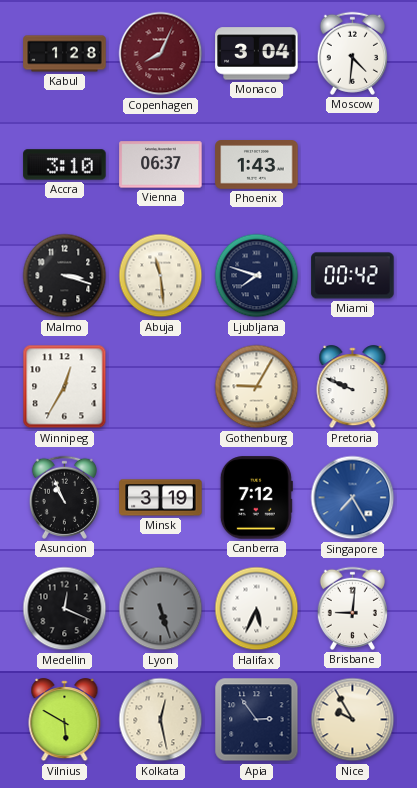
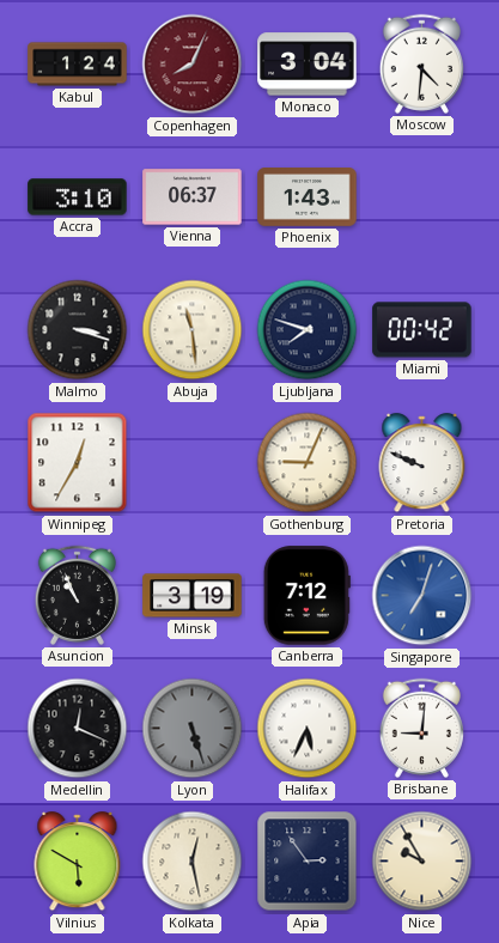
Kabul: 1:28 -> 1:24 (78, 65)
Gothenburg: 9:05 -> 9:04 (308, 463)
Singapore: 7:25 -> 7:03 (422, 596)
